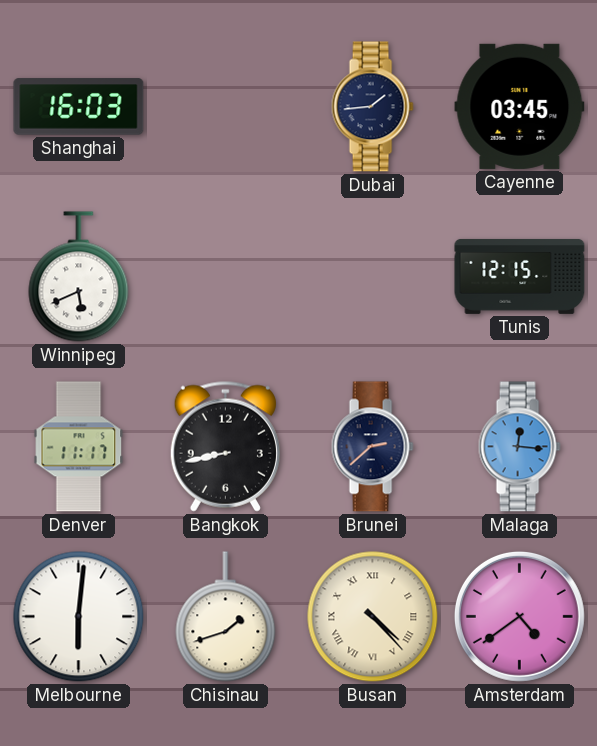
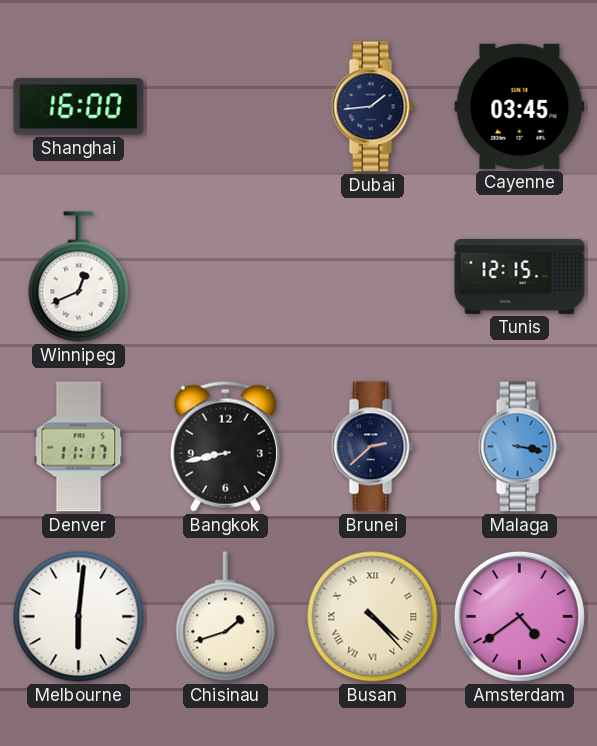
Shanghai: 16:03 -> 16:00 (79, 107)
Winnipeg: 5:41 -> 12:41 (79, 277)
Malaga: 12:16 -> 3:17 (519, 447)
